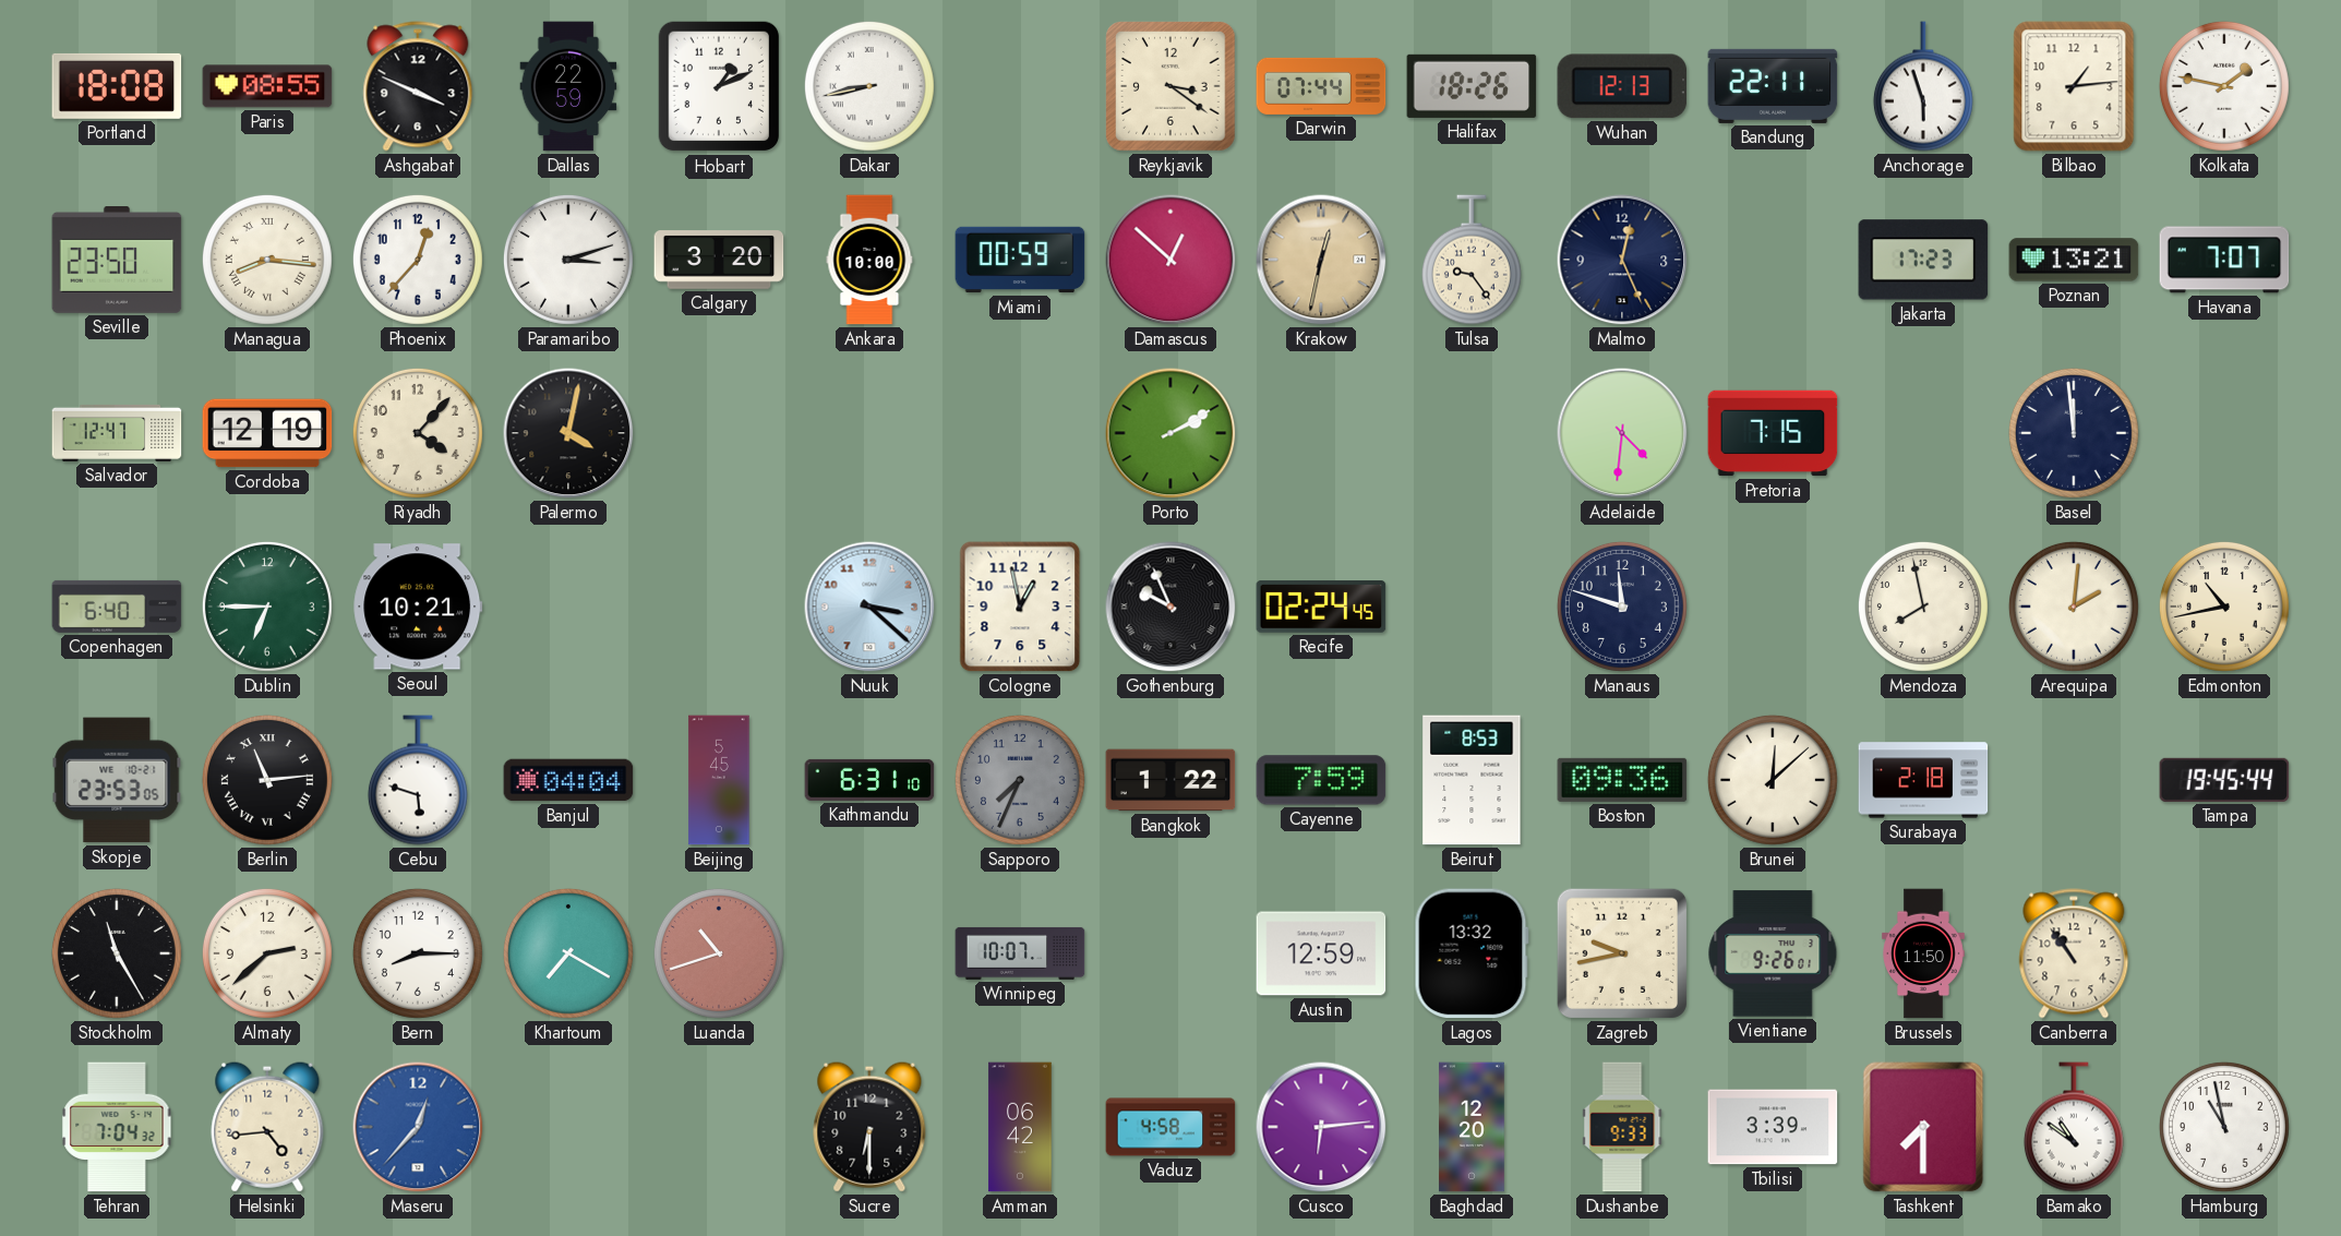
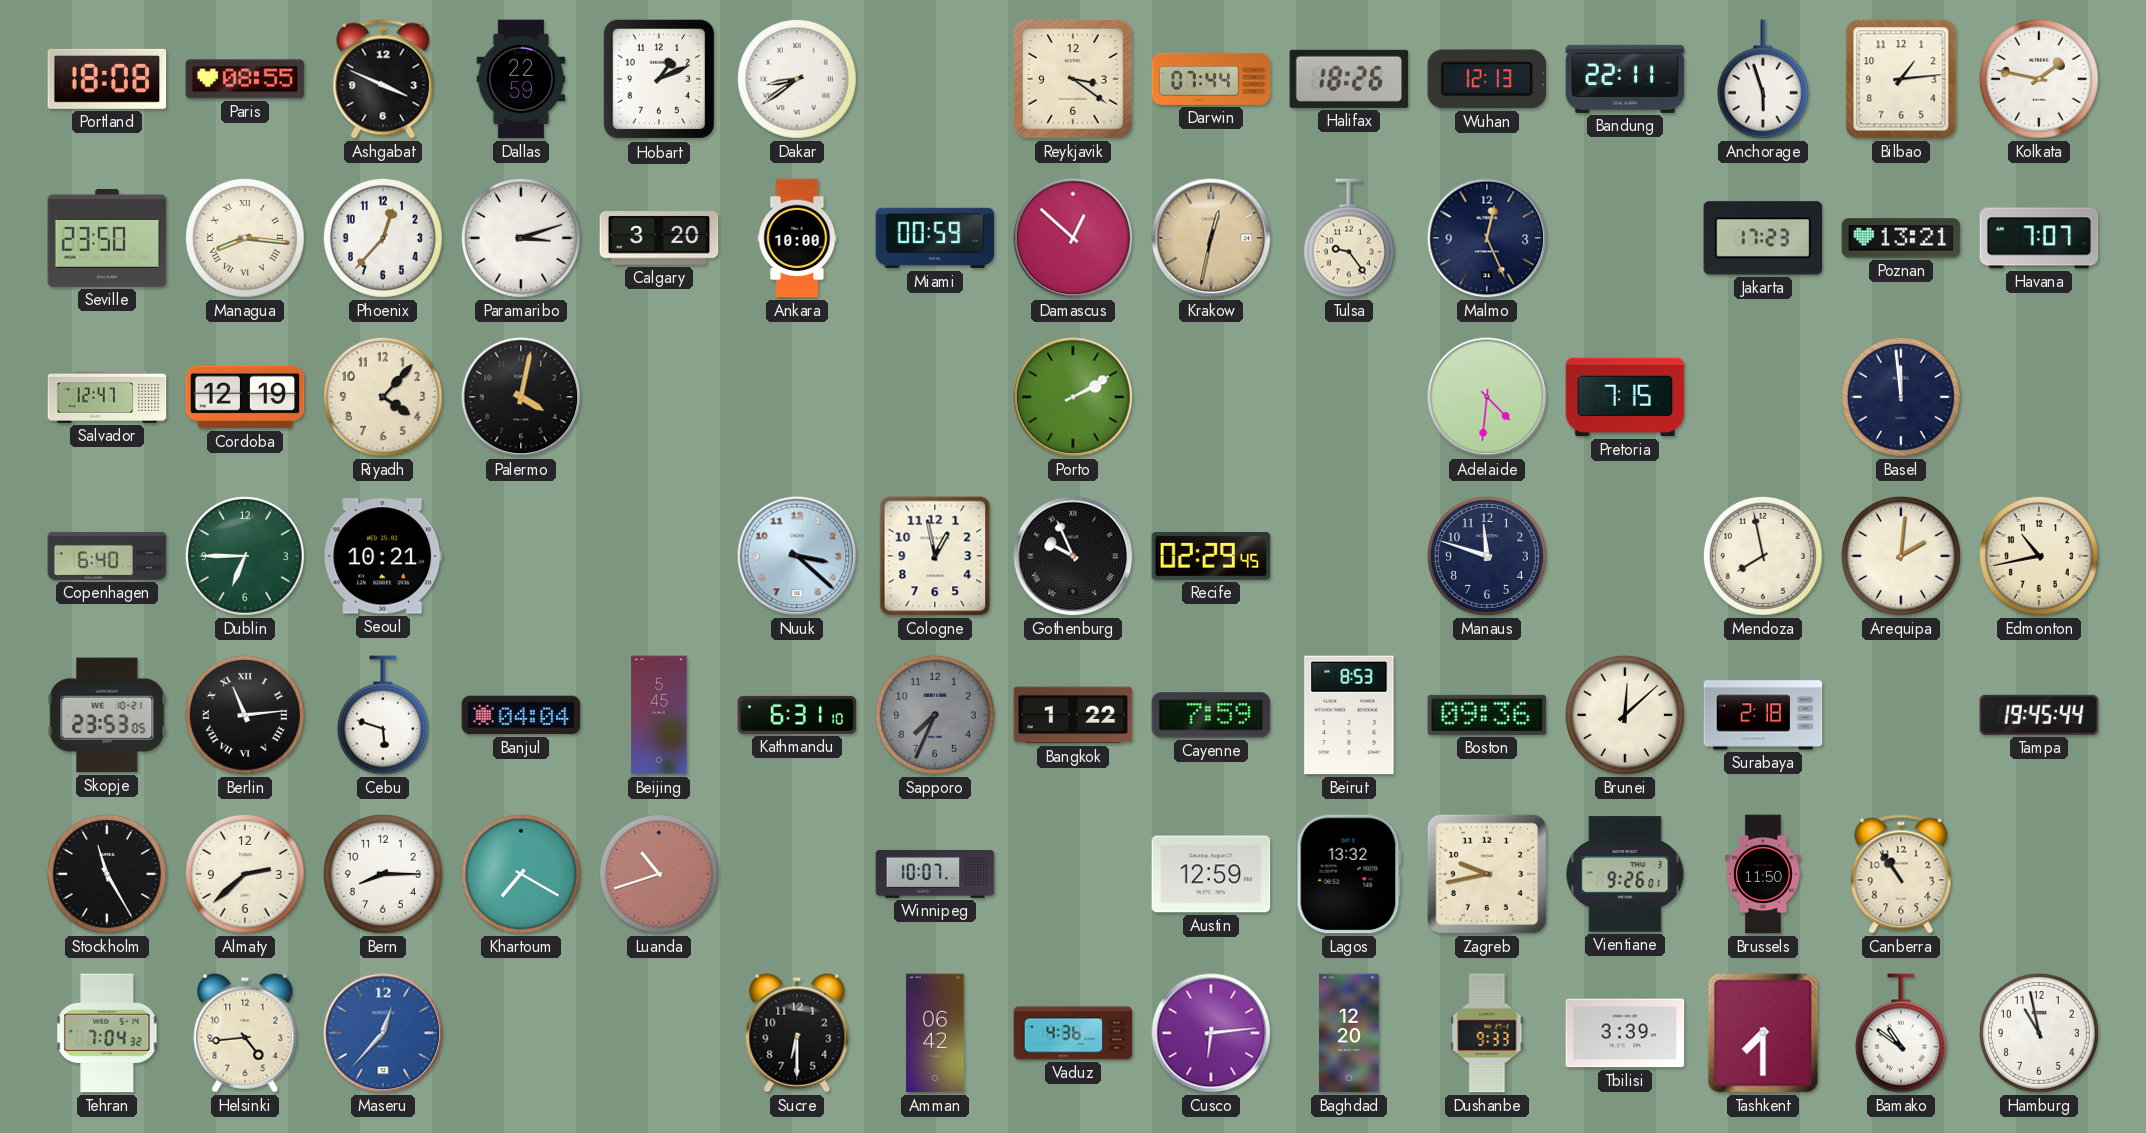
Dakar: 8:43 -> 8:39 (797, 79)
Recife: 02:24 -> 02:29 (1211, 556)
Vaduz: 4:58 -> 4:36 (1073, 1033)
